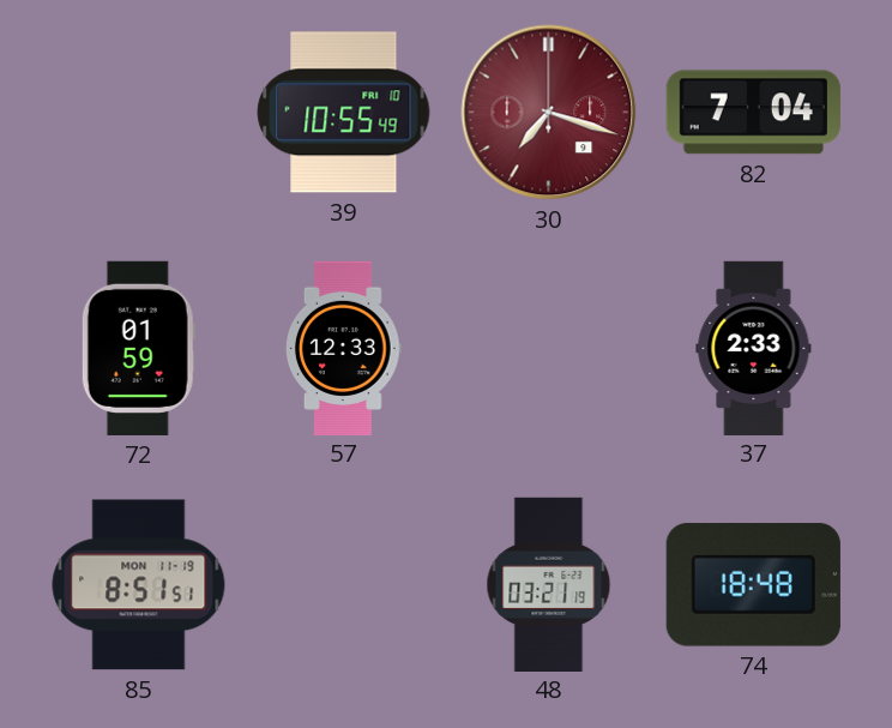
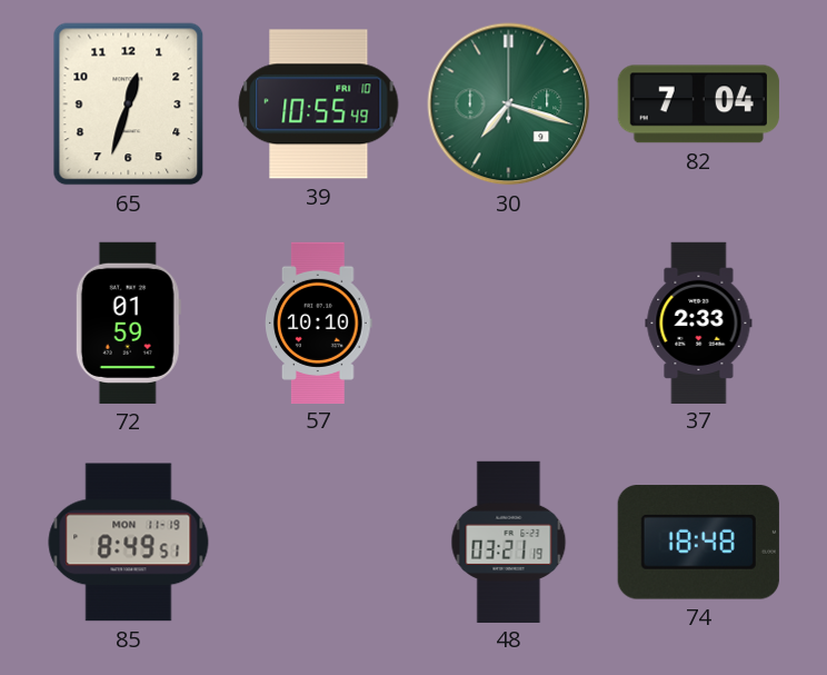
65: none -> 12:33 (129, 105)
30 dial: burgundy -> green (509, 105)
57: 12:33 -> 10:10 (319, 322)
85: 8:51 -> 8:49 (129, 543)
